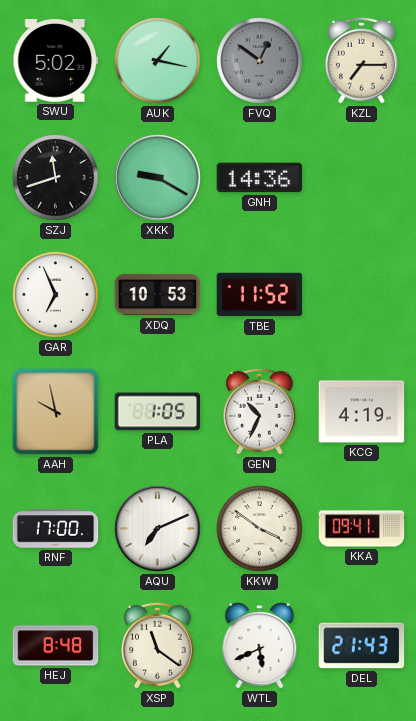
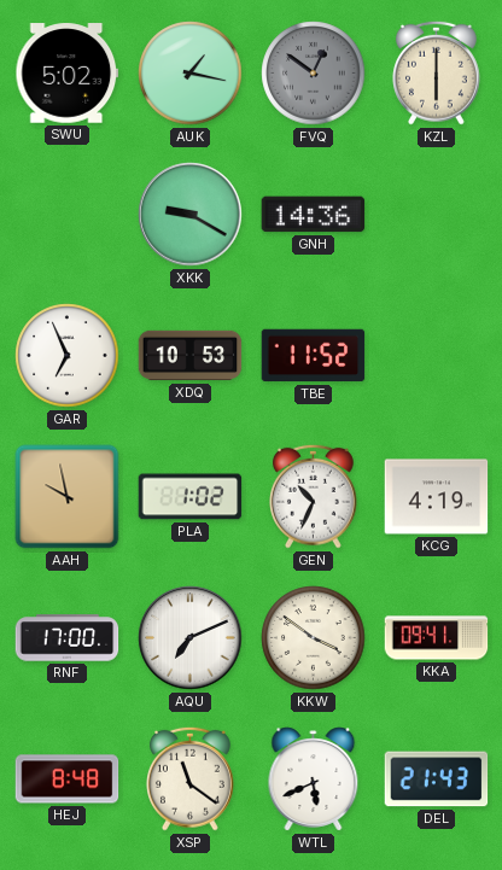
KZL: 7:15 -> 6:00 (437, 72)
SZJ: 11:42 -> none (56, 178)
PLA: 1:05 -> 1:02 (191, 497)
